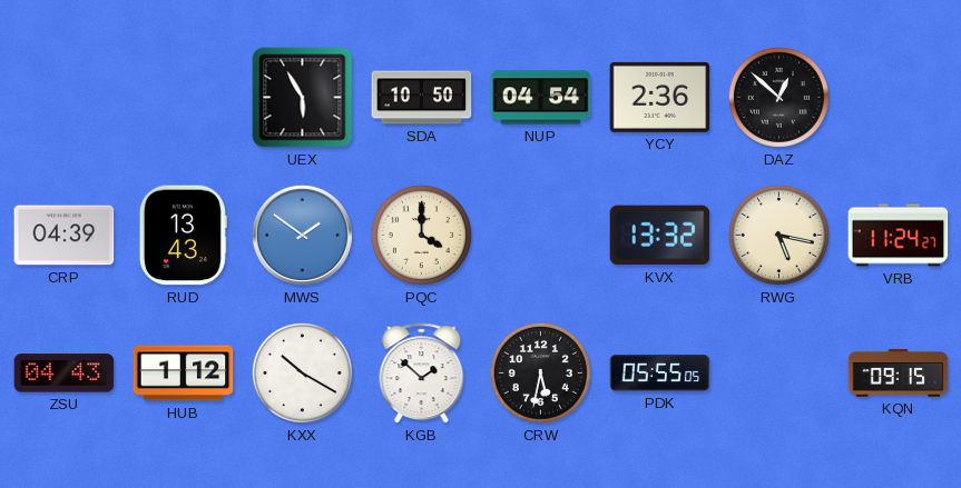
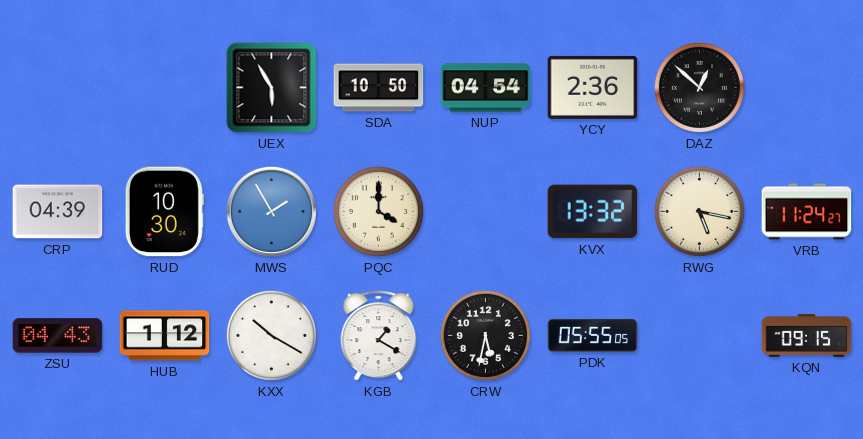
RUD: 13:43 -> 10:30 (164, 212)
MWS: 1:51 -> 1:55 (271, 211)
KGB: 1:52 -> 1:20 (379, 336)
